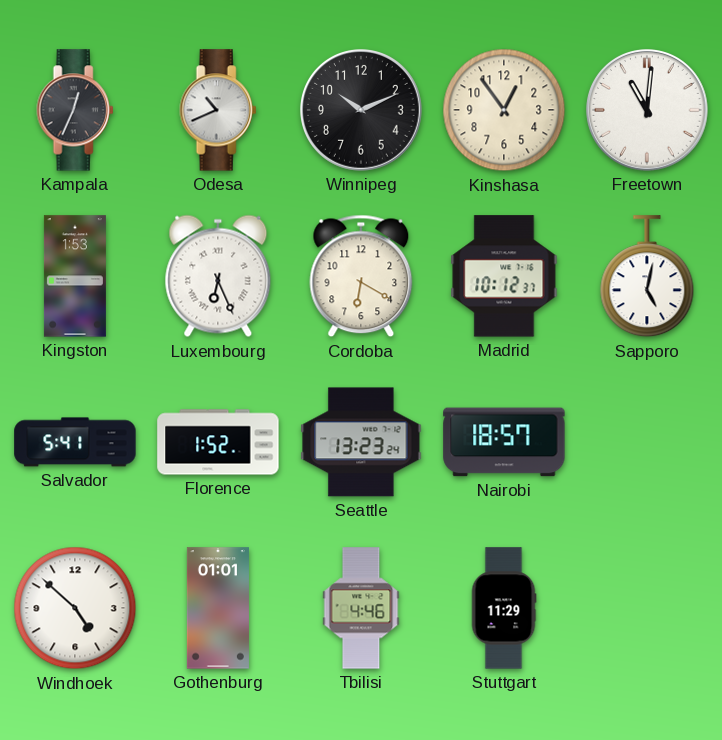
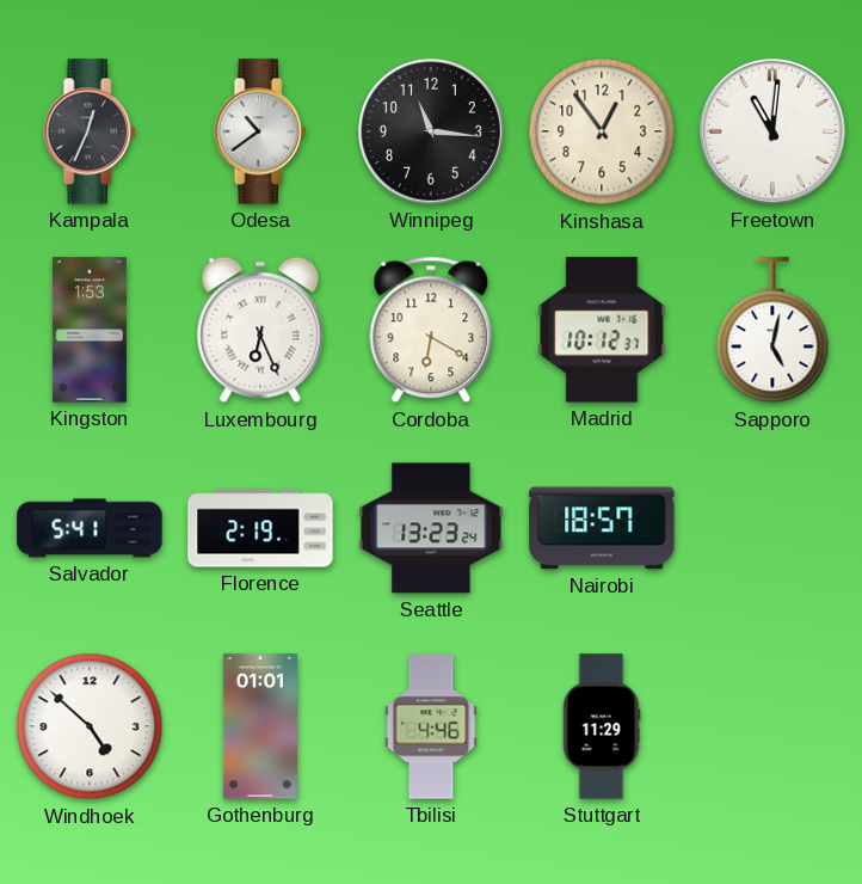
Odesa: 10:41 -> 10:39 (260, 131)
Winnipeg: 10:11 -> 11:16 (432, 133)
Florence: 1:52 -> 2:19 (260, 528)
